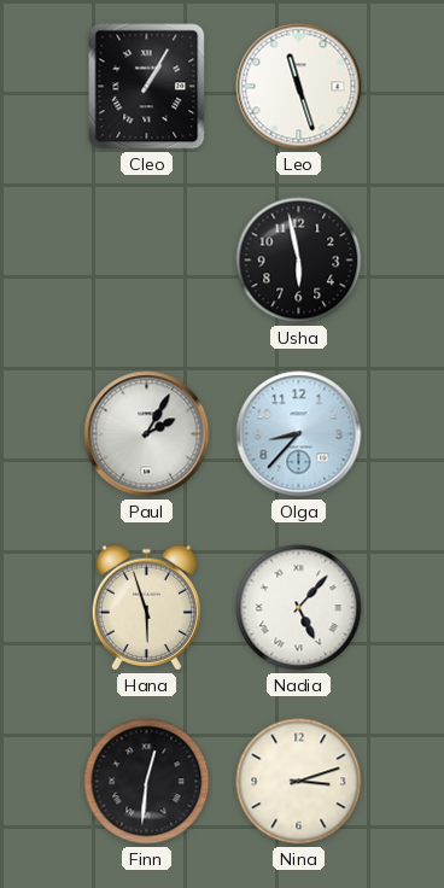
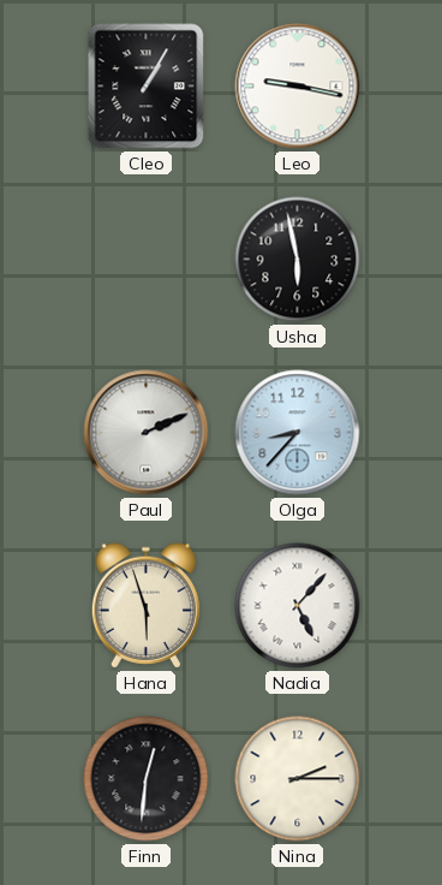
Leo: 11:27 -> 9:17 (298, 87)
Paul: 2:05 -> 2:11 (147, 433)
Nina: 3:12 -> 2:15 (298, 779)
